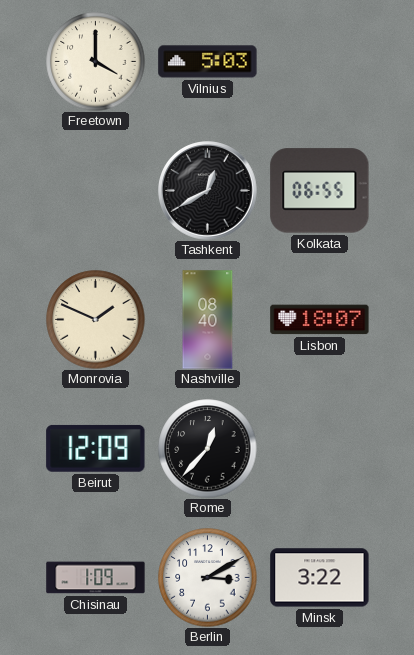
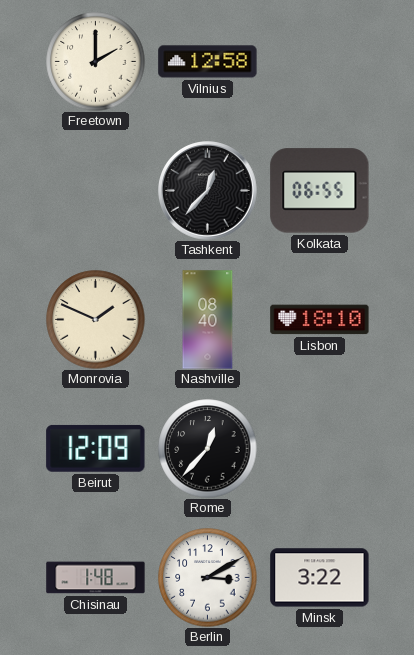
Freetown: 4:00 -> 2:00 (96, 62)
Vilnius: 5:03 -> 12:58 (208, 62)
Tashkent: 12:40 -> 12:37 (208, 191)
Lisbon: 18:07 -> 18:10 (320, 320)
Chisinau: 1:09 -> 1:48 (96, 578)
